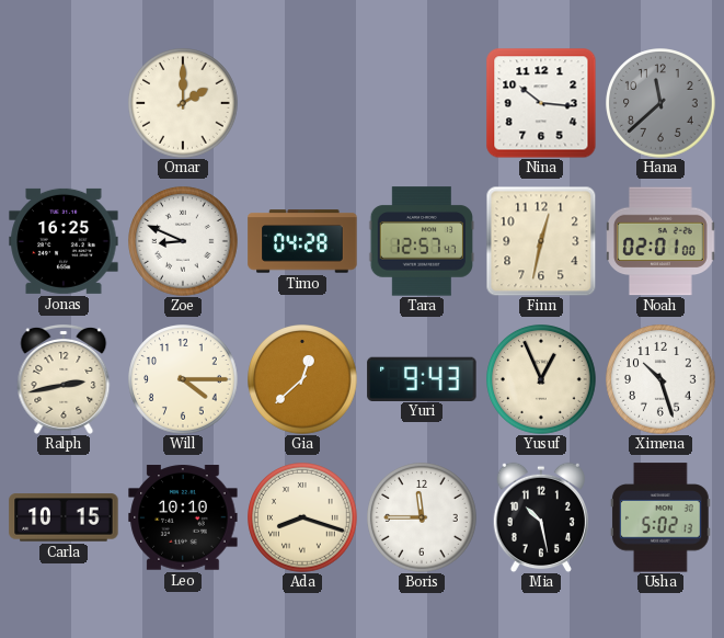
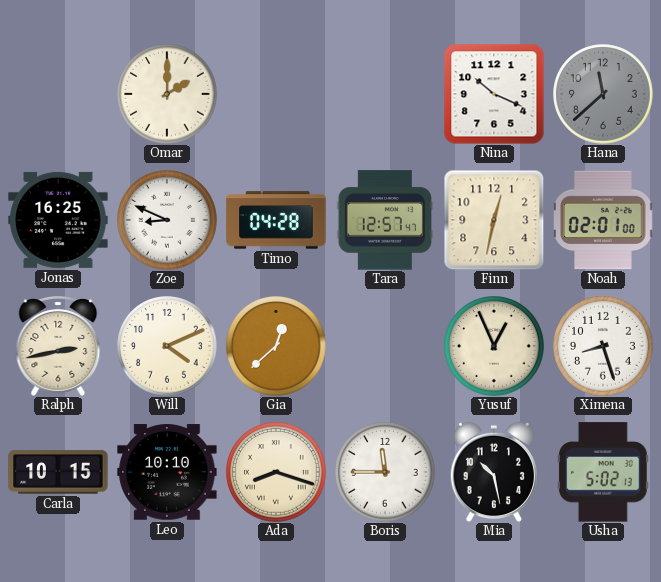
Nina: 10:16 -> 10:19 (494, 94)
Will: 4:15 -> 4:11 (167, 346)
Yuri: 9:43 -> none (422, 378)
Ximena: 10:27 -> 8:27 (603, 346)
